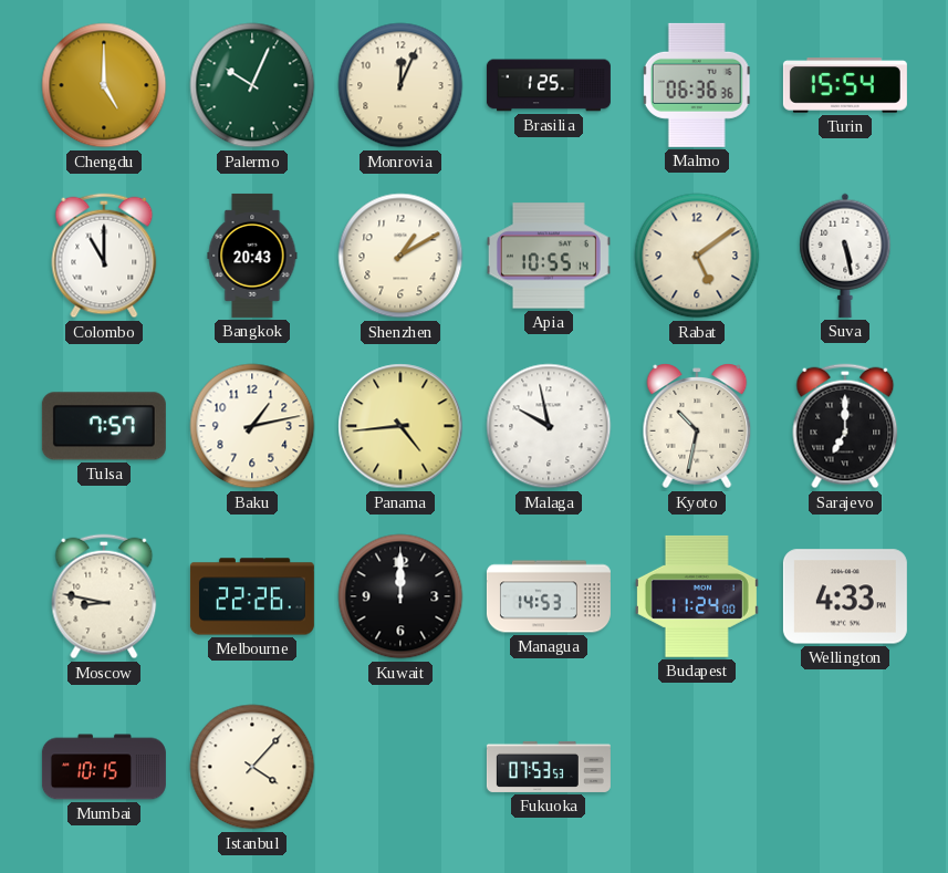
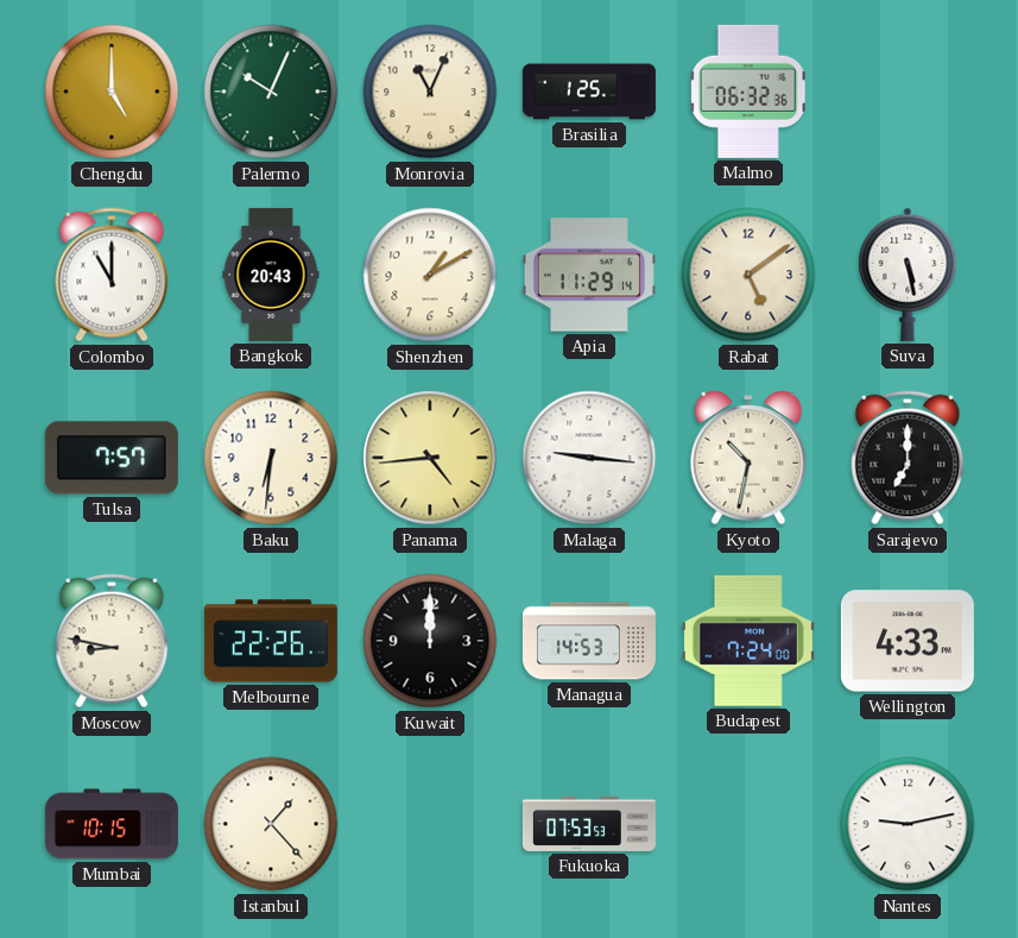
Monrovia: 12:04 -> 11:04 (430, 92)
Malmo: 06:36 -> 06:32 (748, 92)
Turin: 15:54 -> none (845, 85)
Apia: 10:55 -> 11:29 (589, 275)
Baku: 1:13 -> 6:31 (271, 458)
Malaga: 9:58 -> 9:16 (589, 458)
Budapest: 11:24 -> 7:24 (748, 641)
Istanbul: 4:07 -> 1:23 (271, 824)
Nantes: none -> 9:13 (908, 824)
